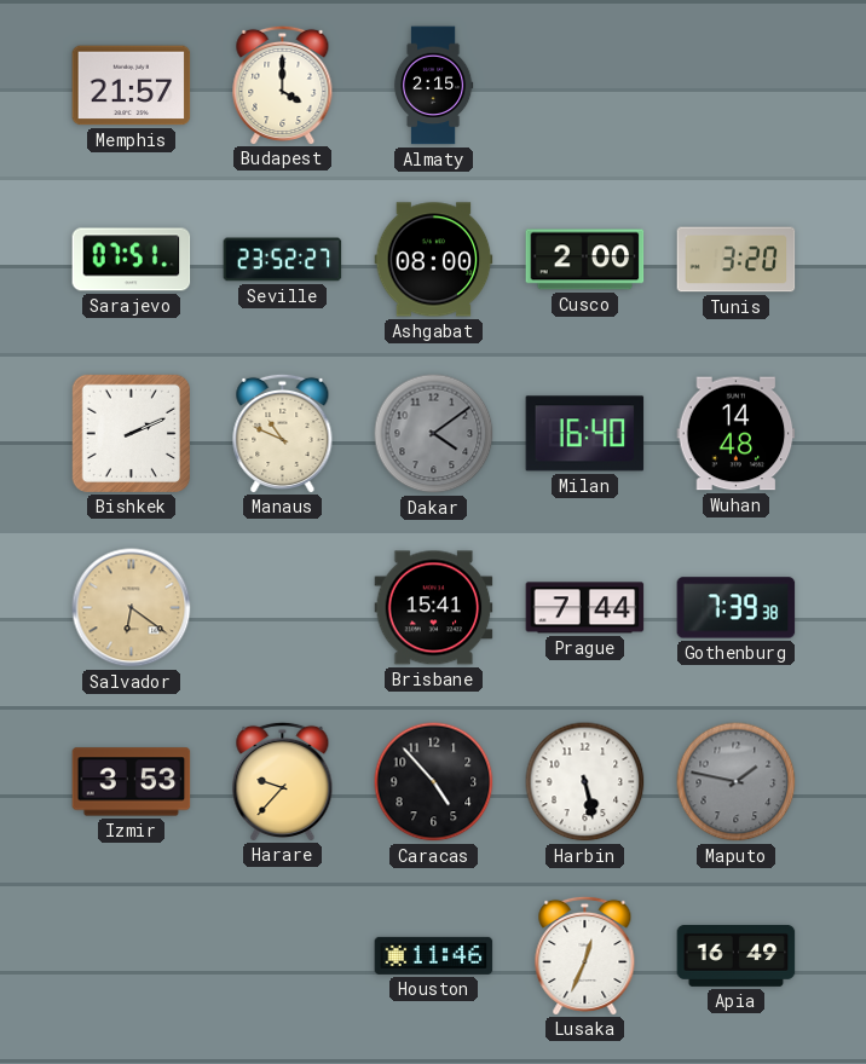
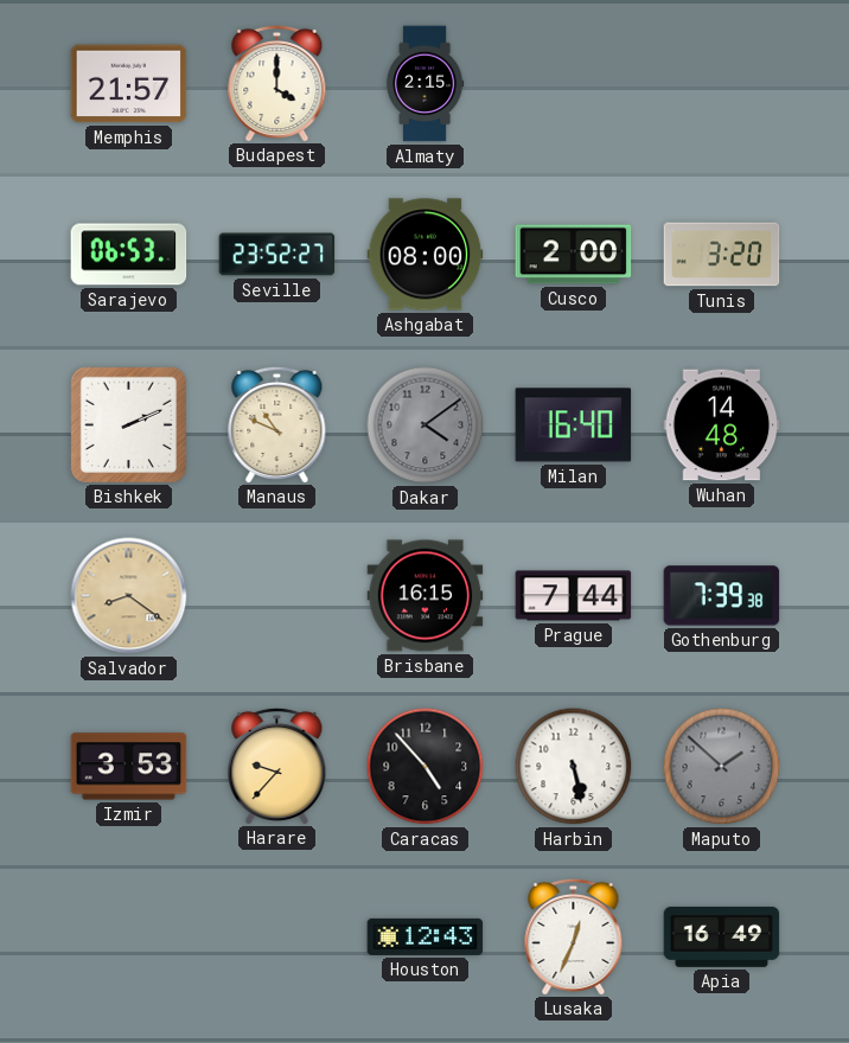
Sarajevo: 07:51 -> 06:53 (129, 255)
Salvador: 6:21 -> 8:21 (129, 596)
Brisbane: 15:41 -> 16:15 (426, 596)
Maputo: 1:47 -> 1:52 (722, 767)
Houston: 11:46 -> 12:43 (426, 936)
